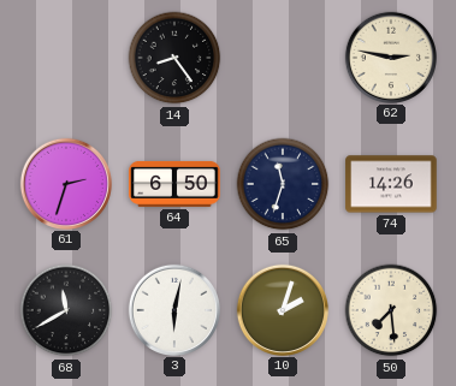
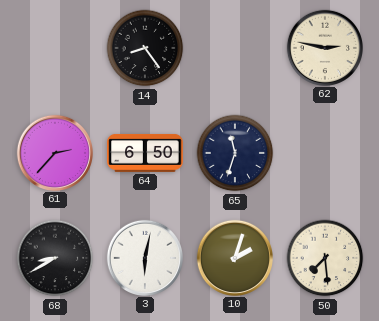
61: 2:33 -> 2:37 (54, 152)
74: 14:26 -> none (391, 184)
68: 11:40 -> 8:40 (55, 258)
